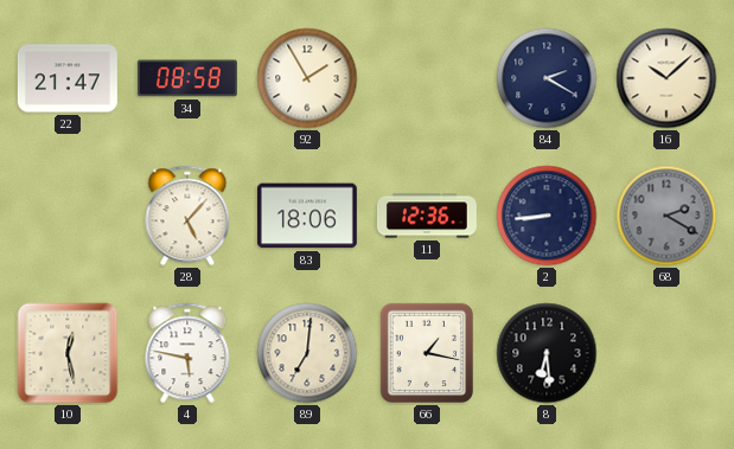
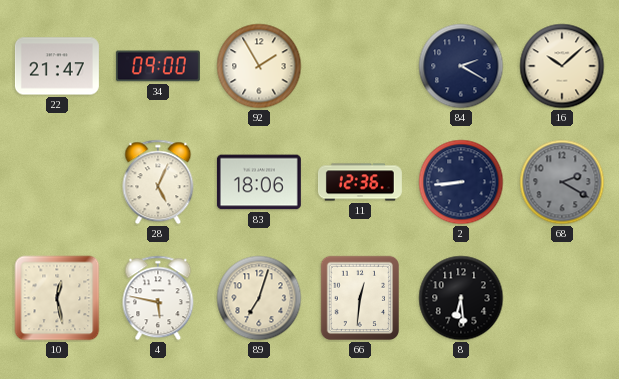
34: 08:58 -> 09:00 (158, 66)
28: 5:07 -> 5:04 (158, 182)
89: 7:01 -> 7:03 (259, 298)
66: 1:17 -> 12:31 (360, 298)
